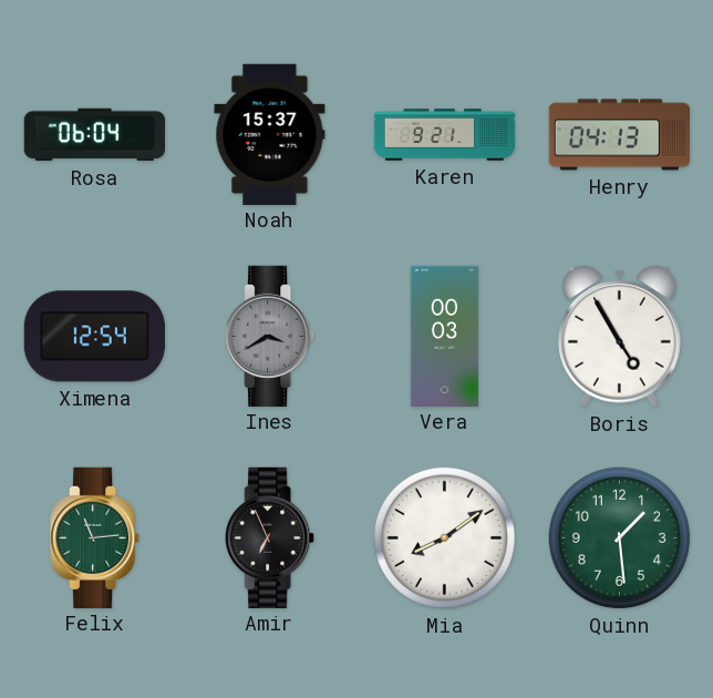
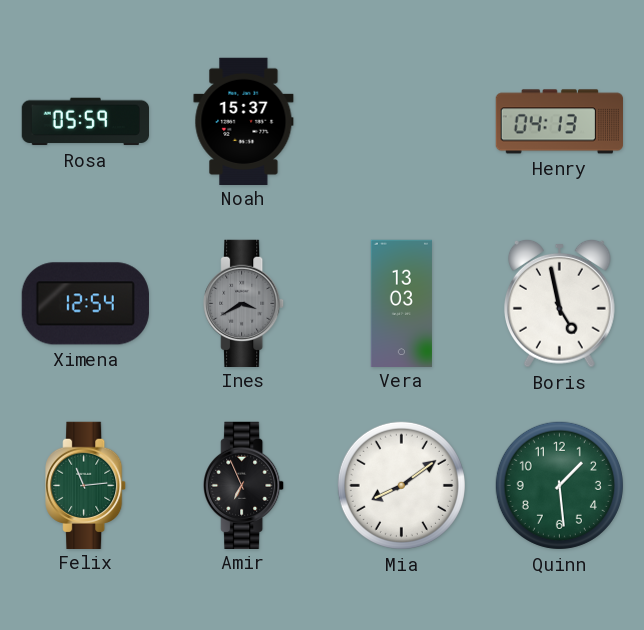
Rosa: 06:04 -> 05:59 (85, 122)
Karen: 9:21 -> none (445, 135)
Vera: 00:03 -> 13:03 (401, 303)
Boris: 4:55 -> 4:58 (559, 303)
